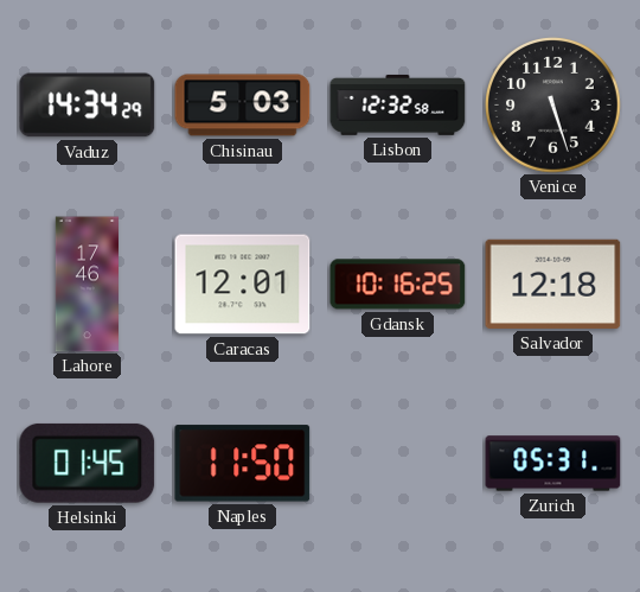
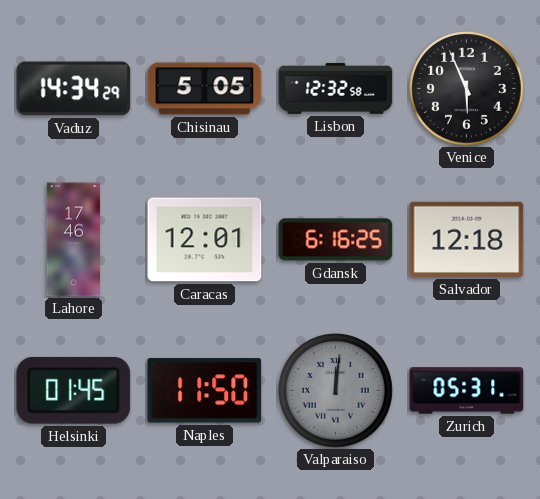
Chisinau: 5:03 -> 5:05 (205, 89)
Venice: 5:27 -> 5:56 (467, 89)
Gdansk: 10:16 -> 6:16 (336, 240)
Valparaiso: none -> 12:01 (336, 391)
